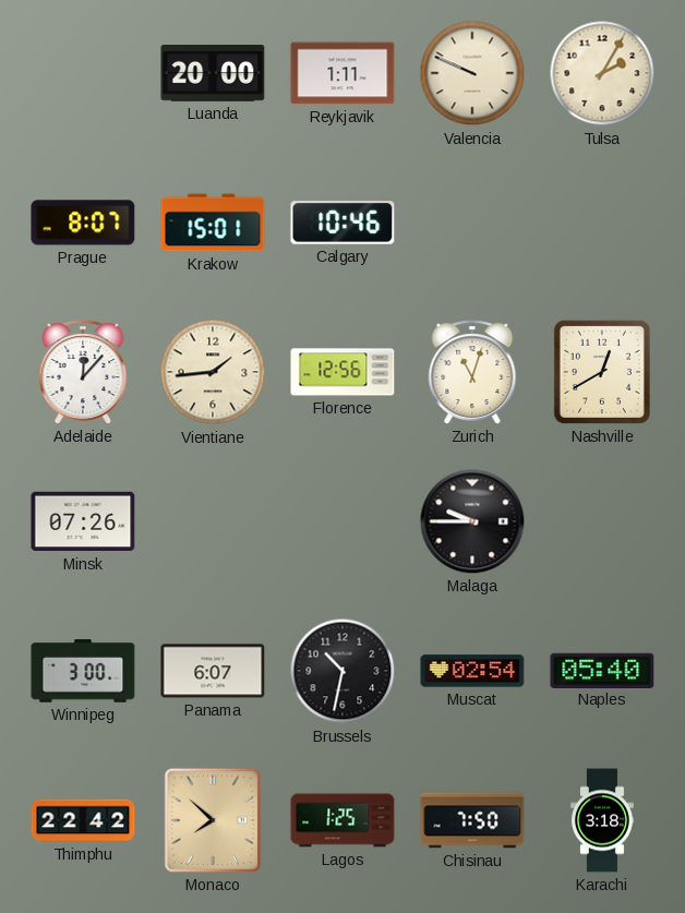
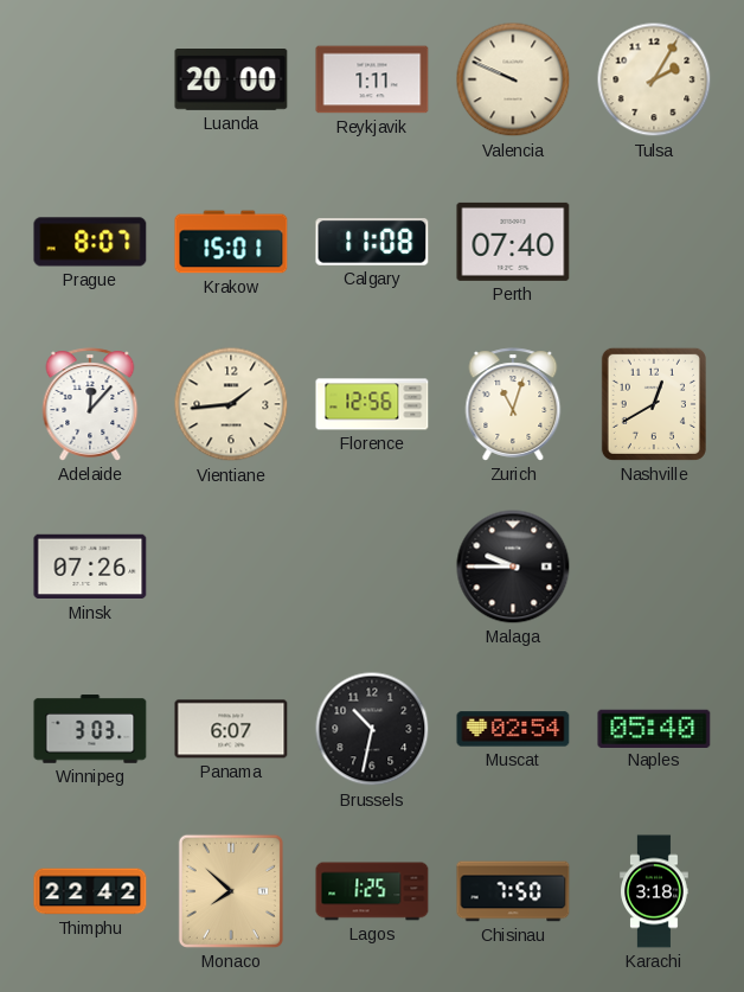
Calgary: 10:46 -> 11:08 (372, 242)
Perth: none -> 07:40 (513, 242)
Winnipeg: 3:00 -> 3:03 (90, 729)
